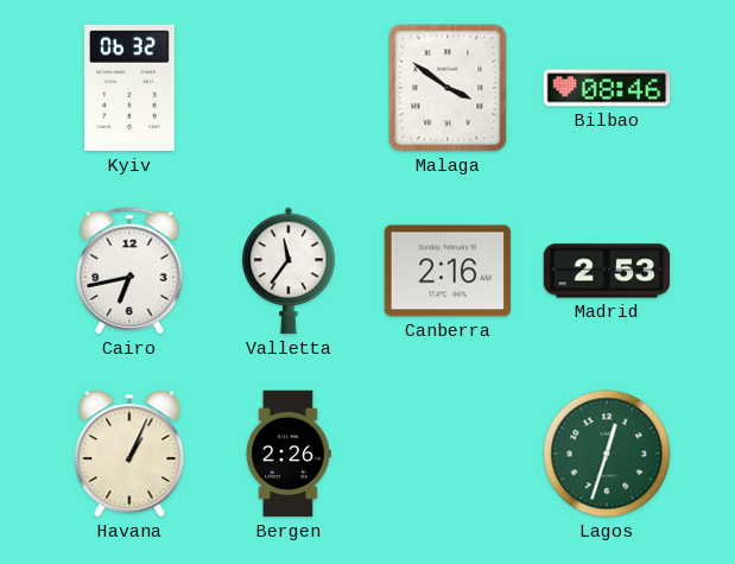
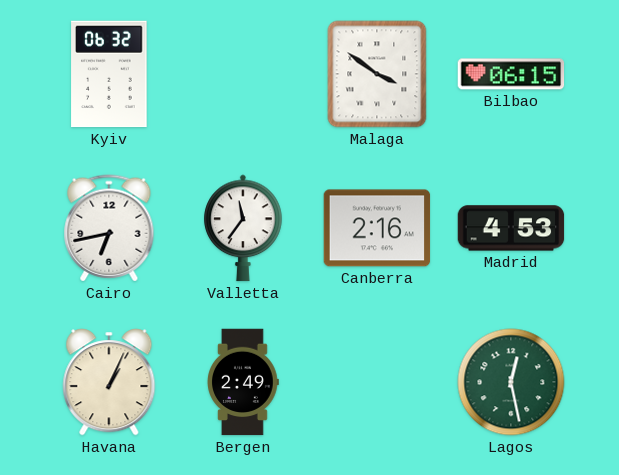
Bilbao: 08:46 -> 06:15 (511, 74)
Madrid: 2:53 -> 4:53 (511, 228)
Bergen: 2:26 -> 2:49 (243, 382)
Lagos: 12:33 -> 12:28 (511, 382)
